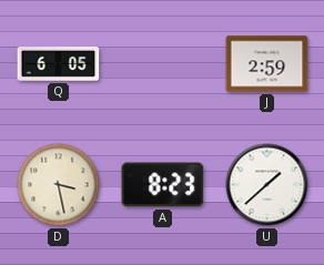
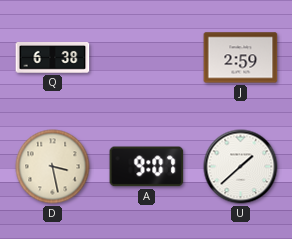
Q: 6:05 -> 6:38 (53, 58)
A: 8:23 -> 9:07 (147, 167)
